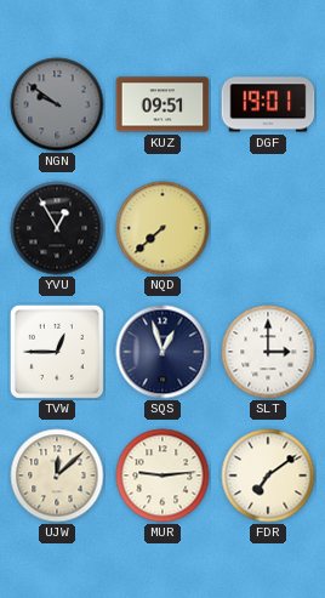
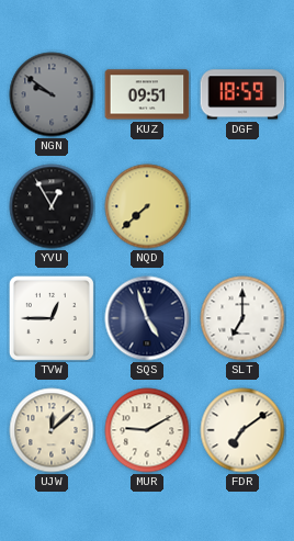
DGF: 19:01 -> 18:59 (242, 94)
SQS: 12:57 -> 4:57 (147, 318)
SLT: 3:00 -> 7:00 (242, 318)
MUR: 9:14 -> 9:10 (147, 430)
